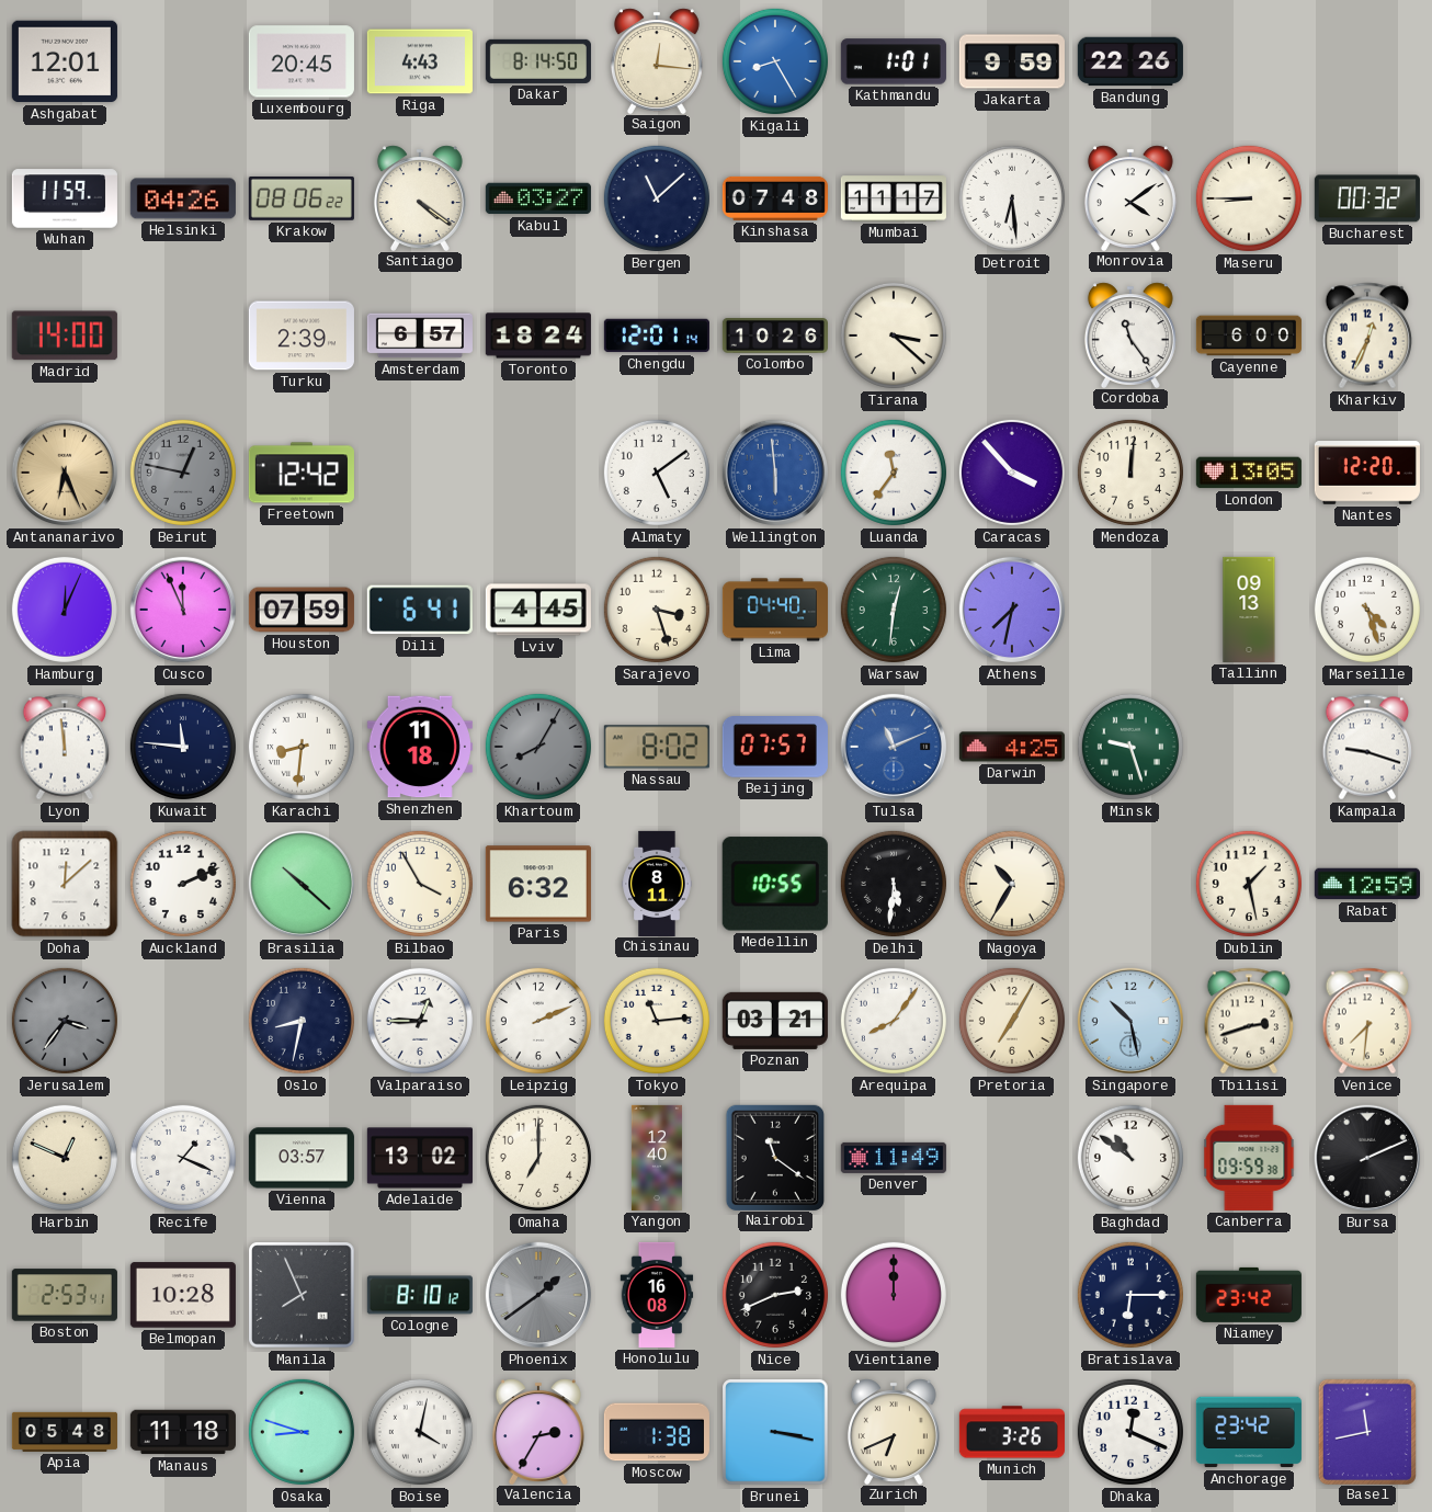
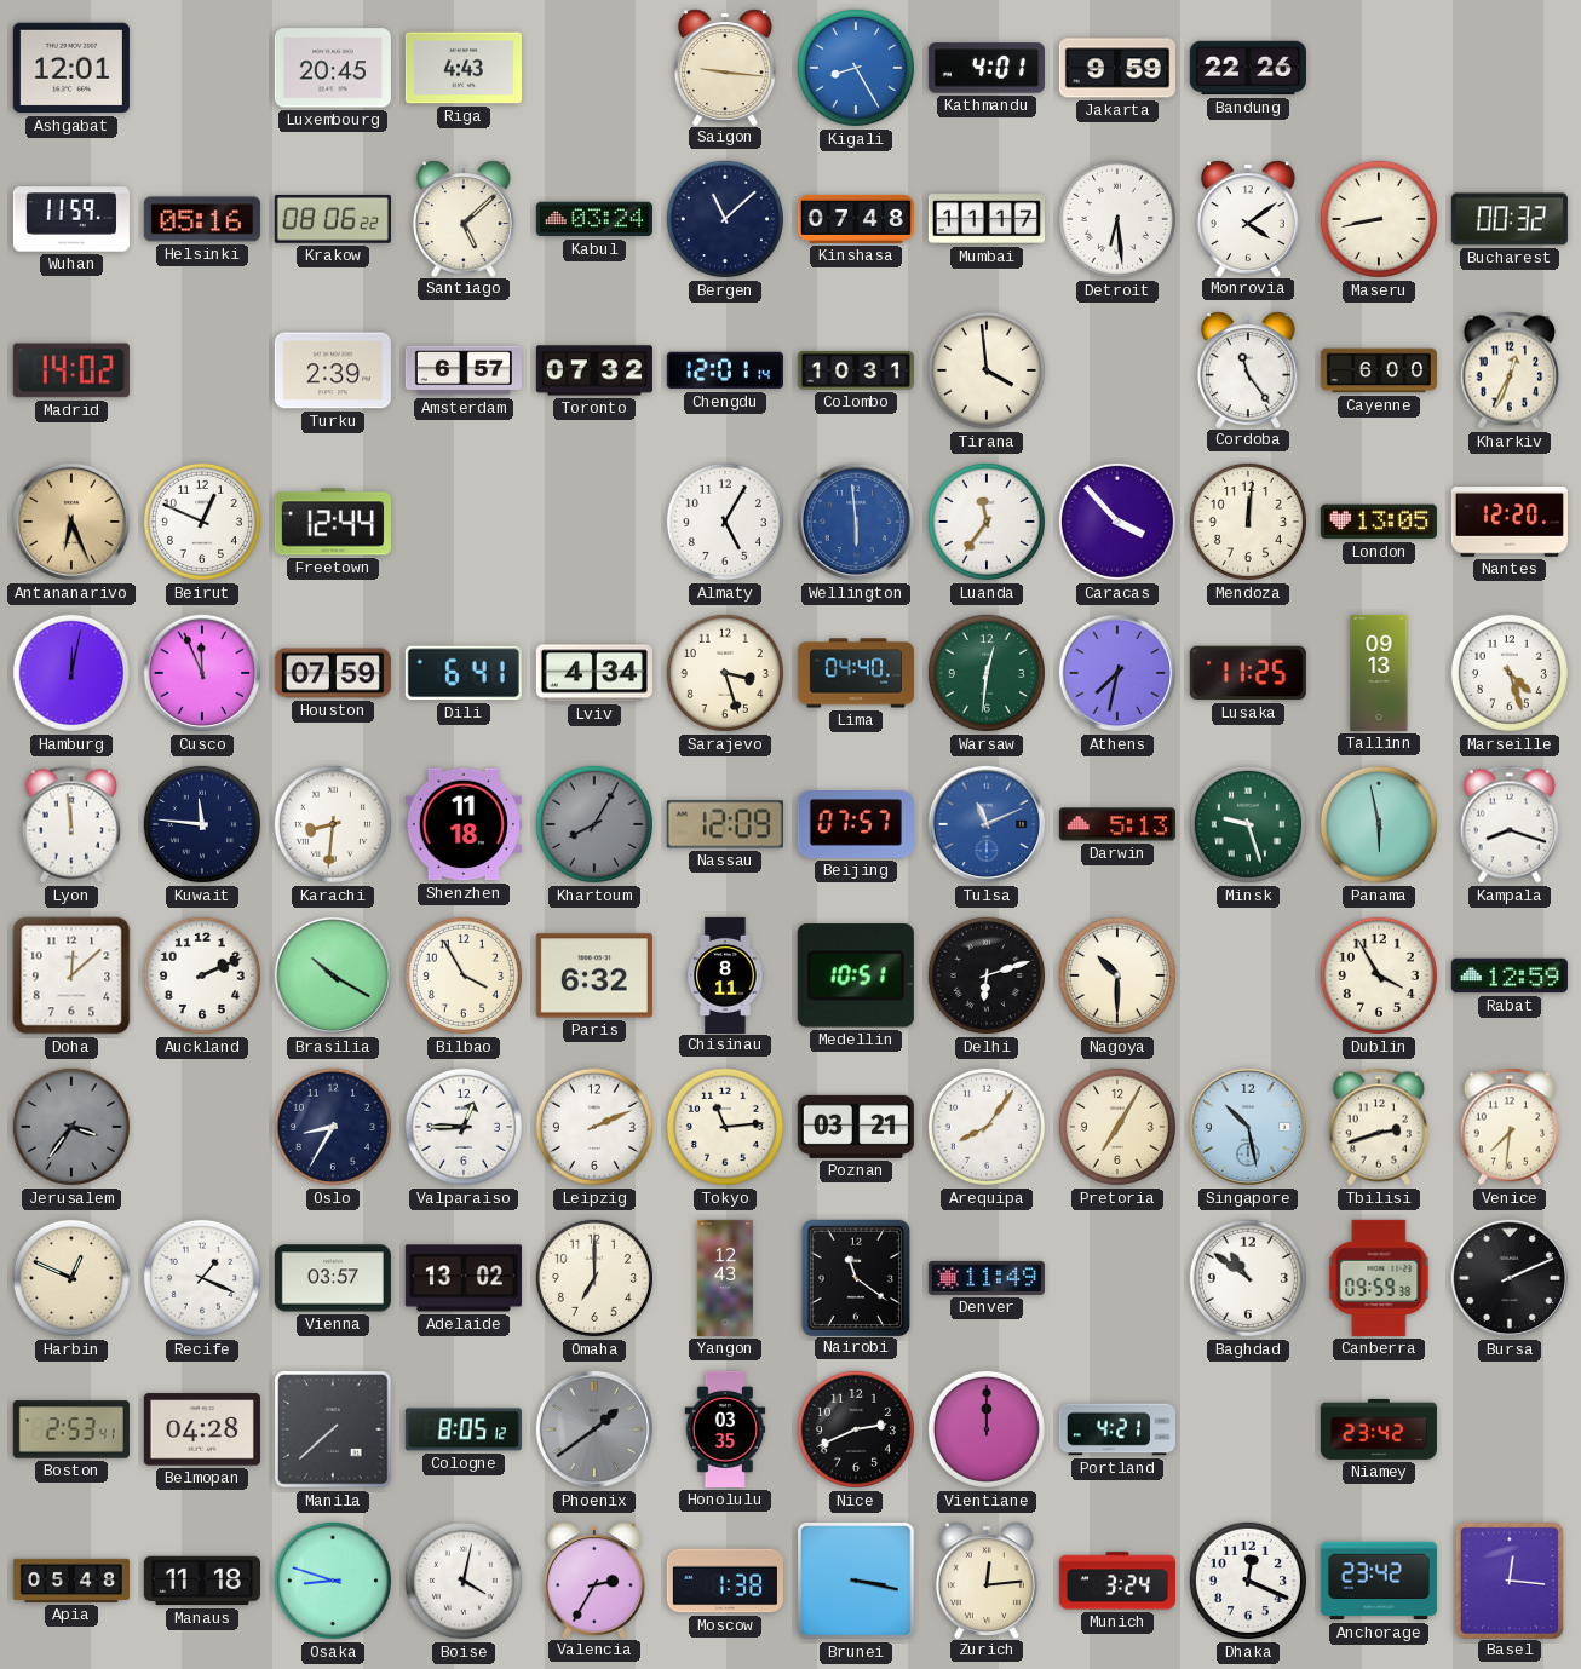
Dakar: 8:14 -> none (538, 61)
Saigon: 12:16 -> 9:16 (725, 67)
Kathmandu: 1:01 -> 4:01 (987, 68)
Helsinki: 04:26 -> 05:16 (202, 219)
Santiago: 4:21 -> 5:08 (464, 218)
Kabul: 03:27 -> 03:24 (594, 219)
Maseru: 8:45 -> 8:43 (1379, 219)
Madrid: 14:00 -> 14:02 (71, 370)
Toronto: 18:24 -> 07:32 (594, 370)
Colombo: 10:26 -> 10:31 (856, 370)
Tirana: 3:22 -> 3:59 (987, 370)
Beirut: 12:47 -> 12:49 (202, 522)
Beirut dial: grey -> white (202, 522)
Freetown: 12:42 -> 12:44 (333, 522)
Almaty: 5:09 -> 5:05 (725, 522)
Hamburg: 12:04 -> 12:02 (71, 673)
Lviv: 4:45 -> 4:34 (594, 673)
Lusaka: none -> 11:25 (1248, 673)
Nassau: 8:02 -> 12:09 (725, 824)
Darwin: 4:25 -> 5:13 (1117, 824)
Panama: none -> 5:58 (1379, 824)
Kampala: 9:18 -> 8:18 (1510, 824)
Brasilia: 10:22 -> 10:20 (333, 975)
Medellin: 10:55 -> 10:51 (856, 975)
Delhi: 5:31 -> 6:12 (987, 975)
Nagoya: 10:35 -> 10:30 (1117, 975)
Dublin: 1:28 -> 3:55 (1379, 975)
Oslo: 8:32 -> 8:35 (333, 1127)
Yangon: 12:40 -> 12:43 (725, 1278)
Belmopan: 10:28 -> 04:28 (202, 1429)
Manila: 7:56 -> 7:38 (333, 1429)
Cologne: 8:10 -> 8:05 (464, 1429)
Honolulu: 16:08 -> 03:35 (725, 1429)
Portland: none -> 4:21 (1117, 1429)
Bratislava: 6:15 -> none (1130, 1295)
Zurich: 6:41 -> 12:14 (987, 1579)
Munich: 3:26 -> 3:24 (1117, 1581)
Basel: 11:43 -> 12:16 (1508, 1579)
